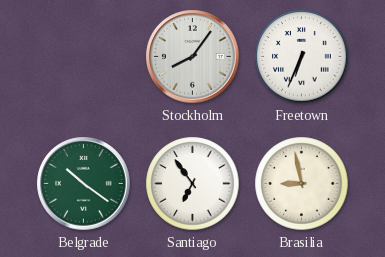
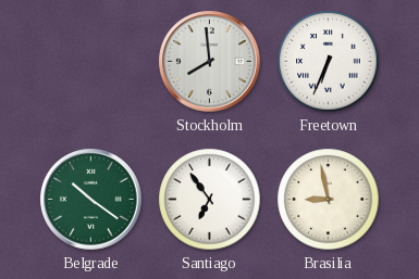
Stockholm: 8:06 -> 7:59 (210, 62)
